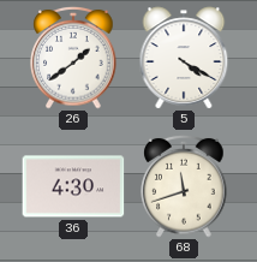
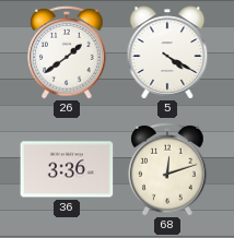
36: 4:30 -> 3:36 (67, 169)
68: 11:42 -> 12:12 (167, 169)
